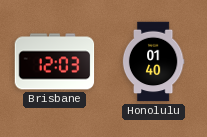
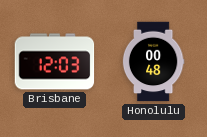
Honolulu: 01:40 -> 00:48 (153, 62)
